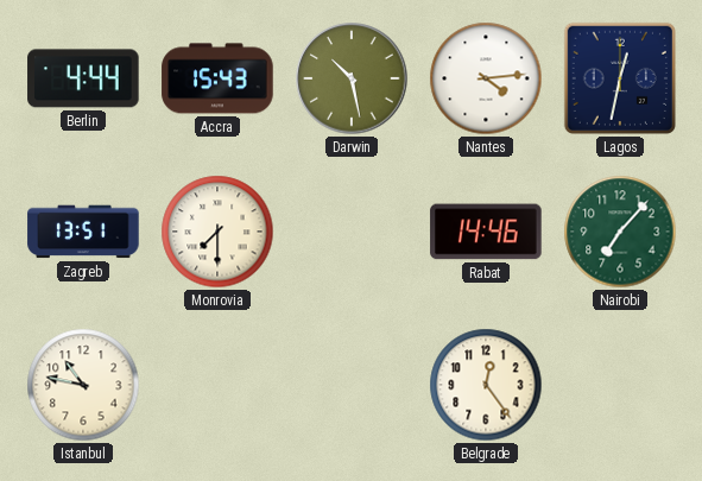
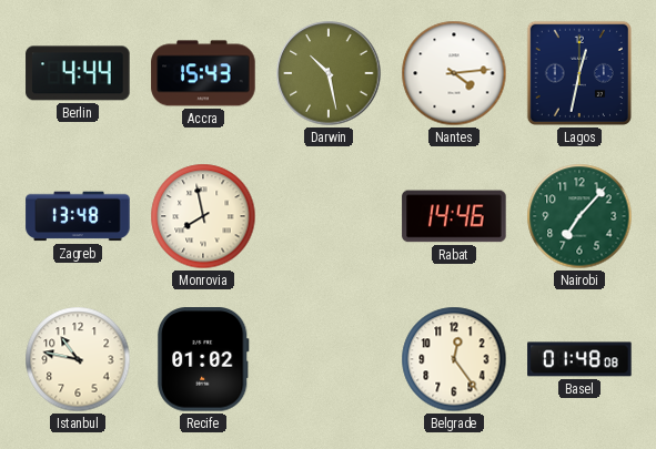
Zagreb: 13:51 -> 13:48 (78, 216)
Monrovia: 7:30 -> 7:58 (203, 216)
Recife: none -> 01:02 (203, 359)
Basel: none -> 01:48 (579, 359)
